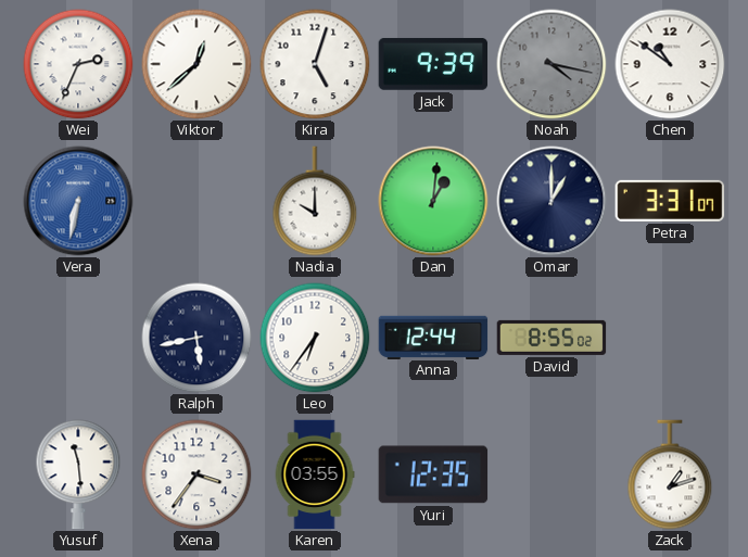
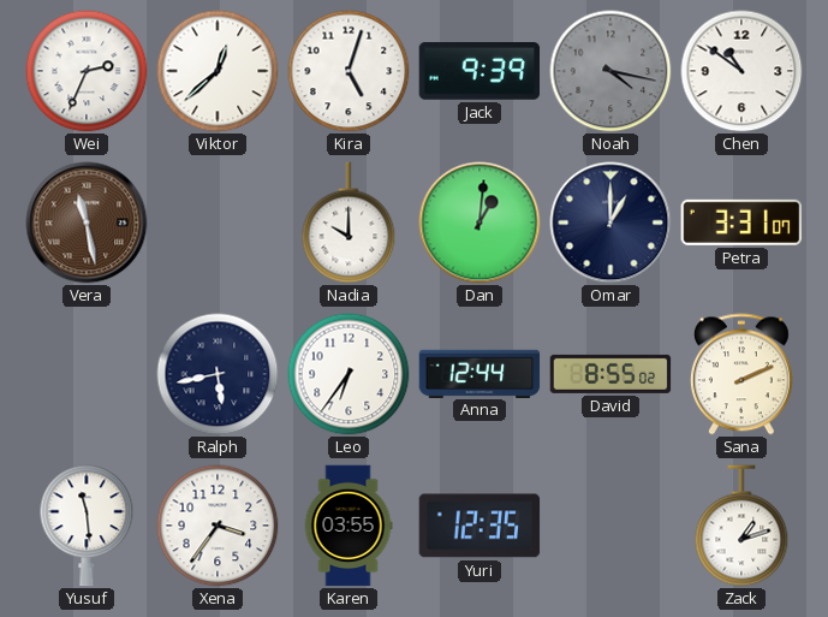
Vera: 6:32 -> 11:28 (87, 223)
Vera dial: blue -> brown (87, 223)
Sana: none -> 2:11 (741, 374)
